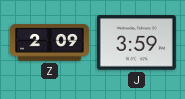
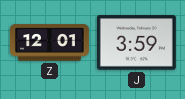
Z: 2:09 -> 12:01 (49, 43)
